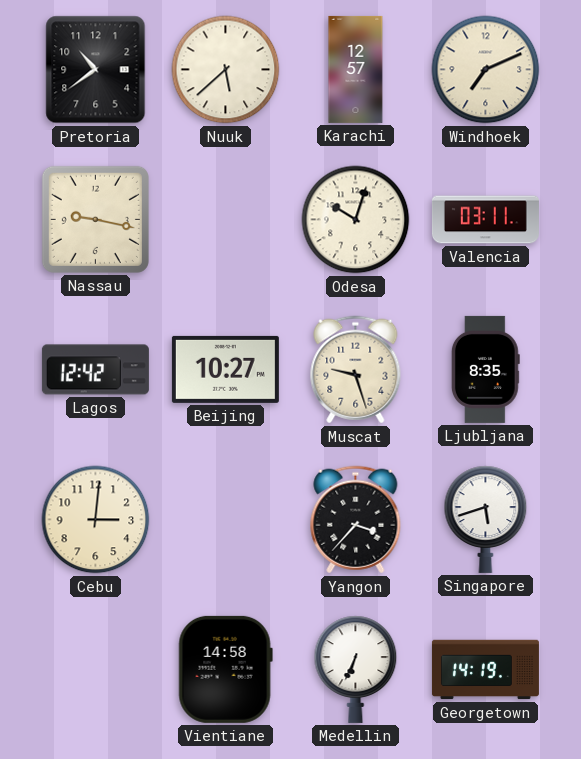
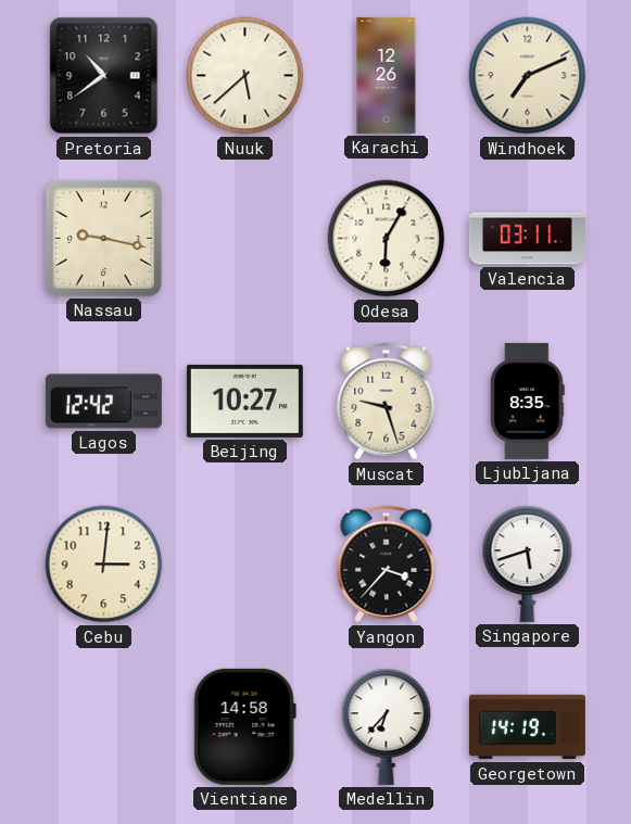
Karachi: 12:57 -> 12:26 (387, 75)
Odesa: 10:03 -> 6:05 (387, 239)
Medellin: 6:34 -> 6:37 (387, 726)
